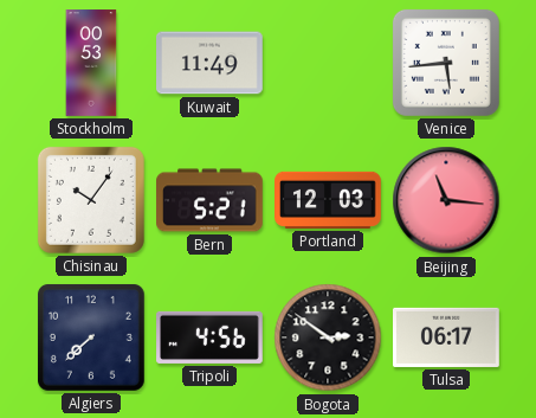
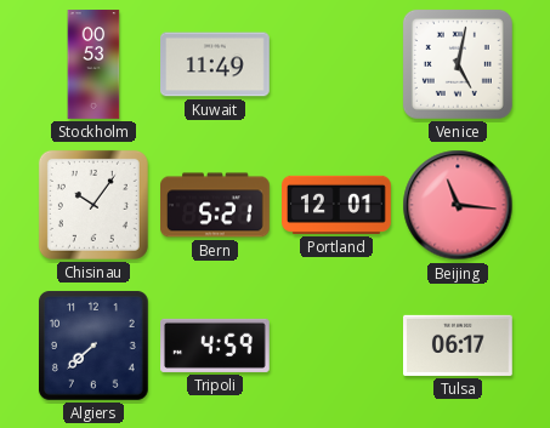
Venice: 5:44 -> 5:02 (458, 64)
Portland: 12:03 -> 12:01 (338, 205)
Tripoli: 4:56 -> 4:59 (216, 346)
Bogota: 2:51 -> none (328, 337)
